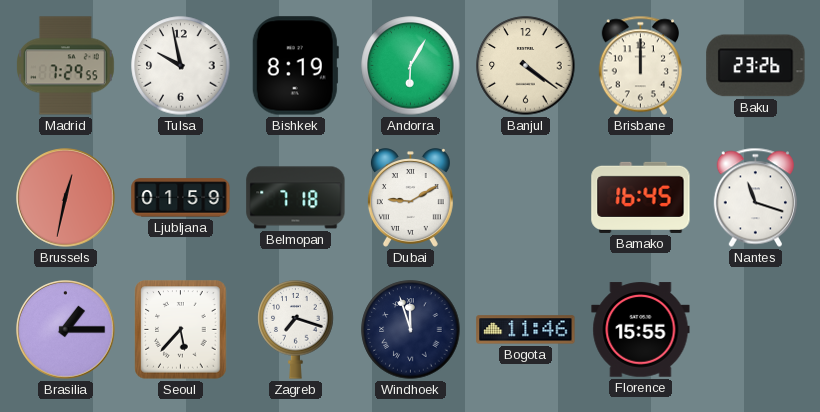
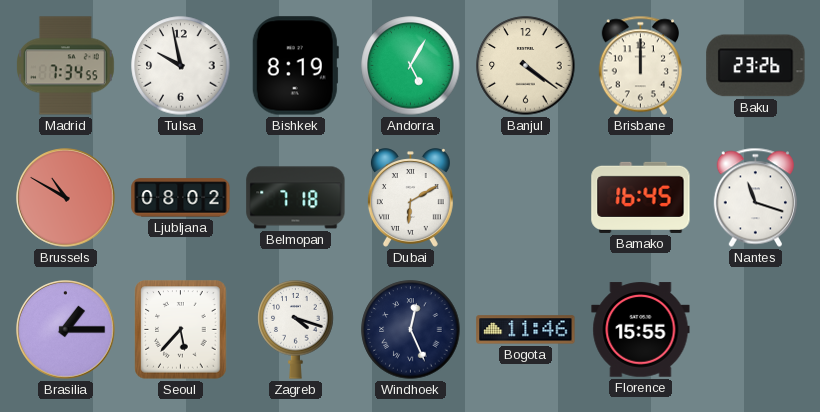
Madrid: 7:29 -> 7:34 (66, 66)
Andorra: 6:05 -> 5:05 (411, 66)
Brussels: 12:32 -> 10:50 (66, 198)
Ljubljana: 01:59 -> 08:02 (181, 198)
Dubai: 9:10 -> 6:10 (410, 198)
Zagreb: 7:18 -> 4:18 (296, 330)
Windhoek: 11:57 -> 12:26 (411, 330)
